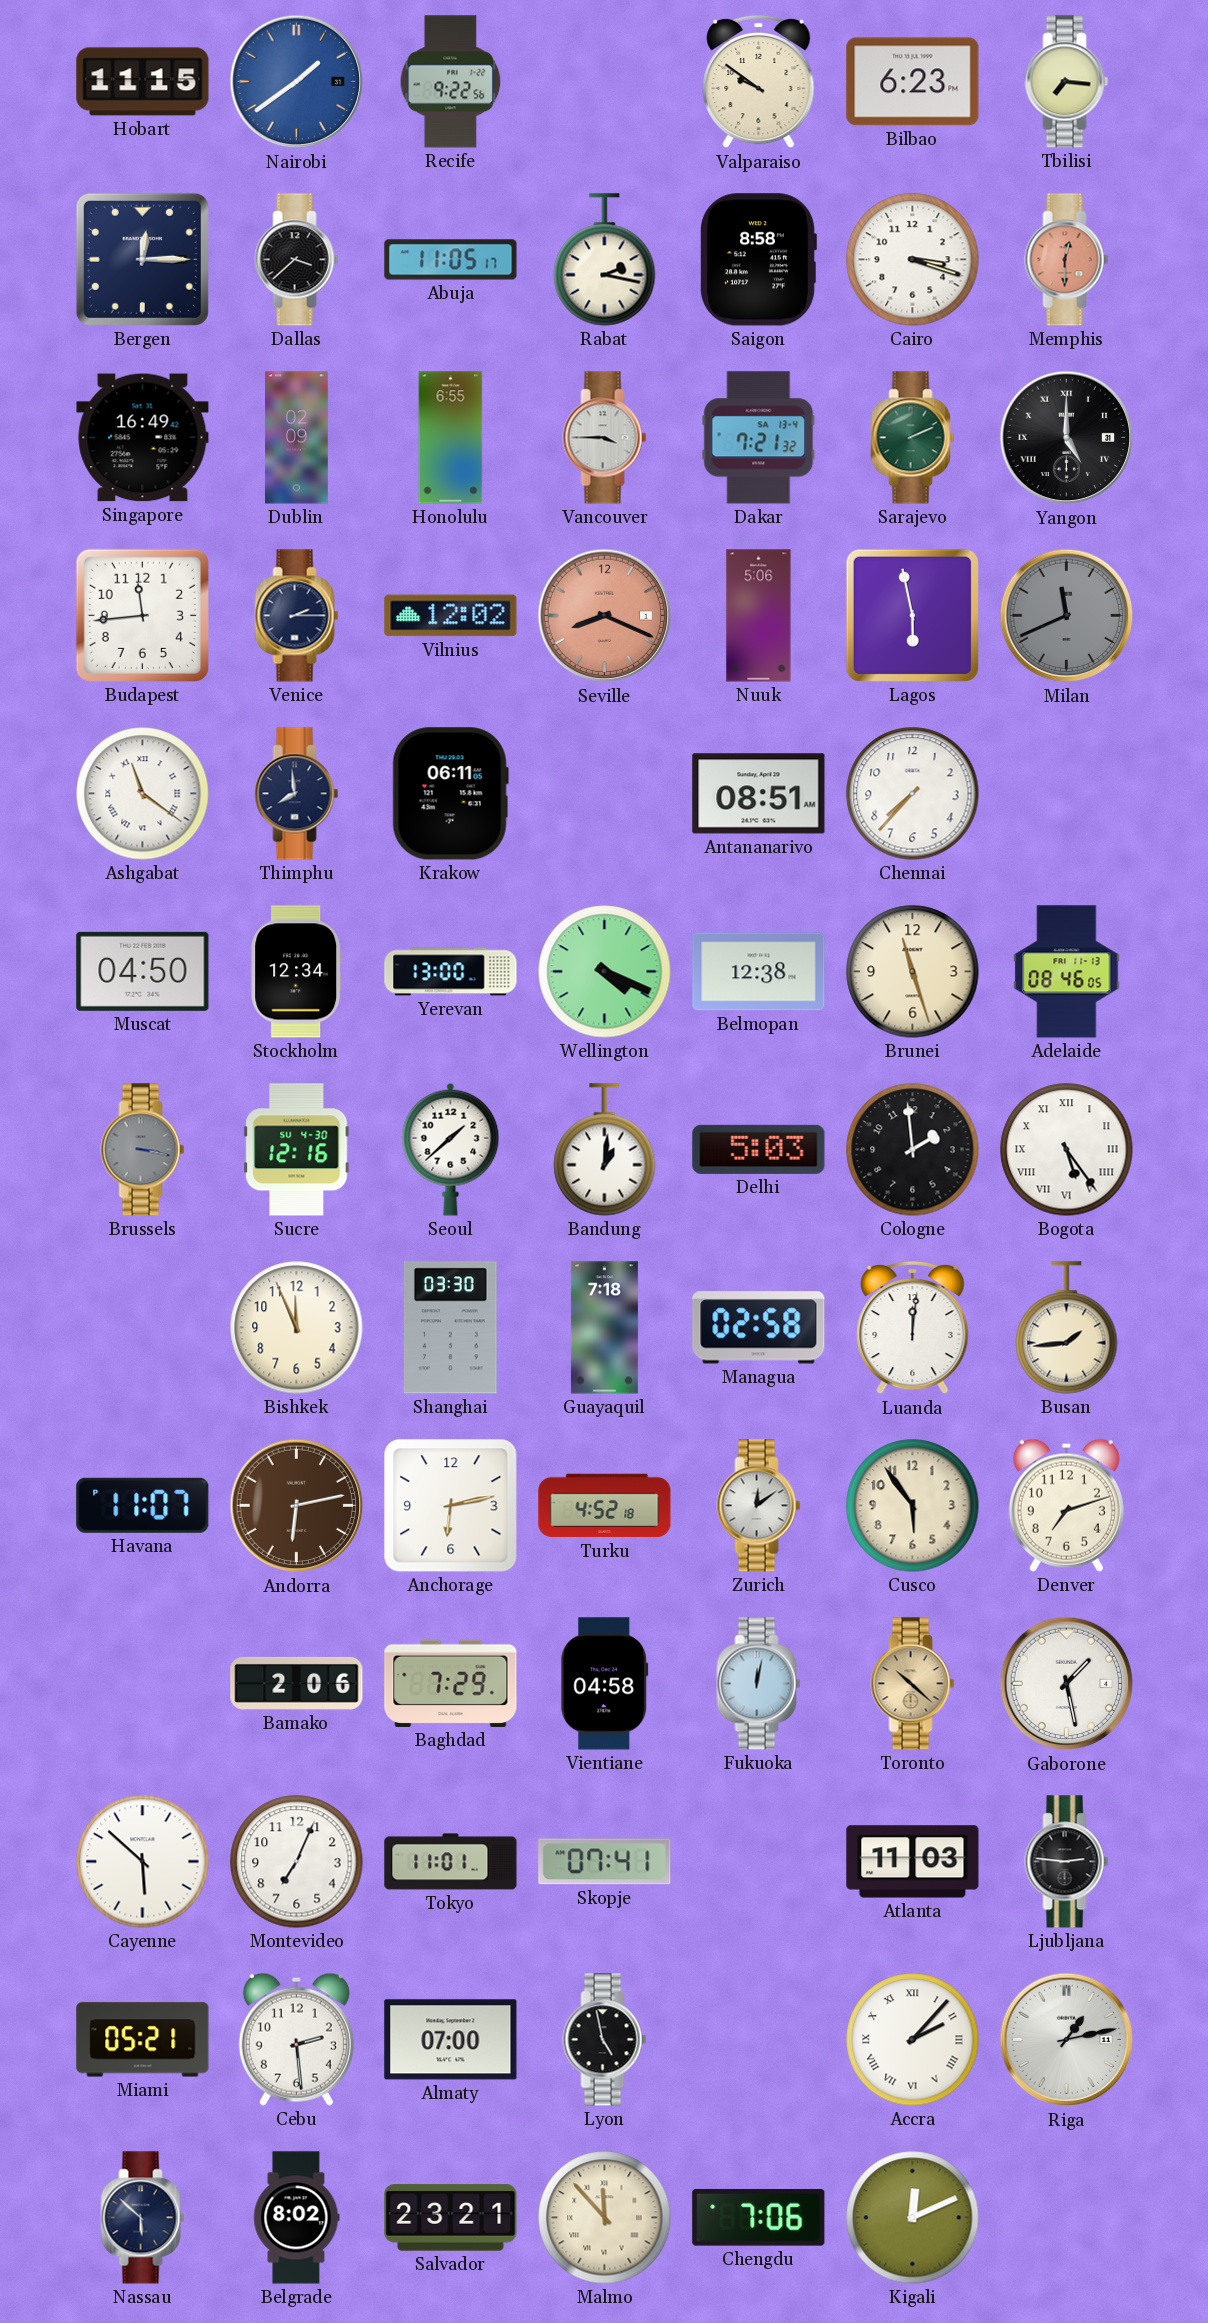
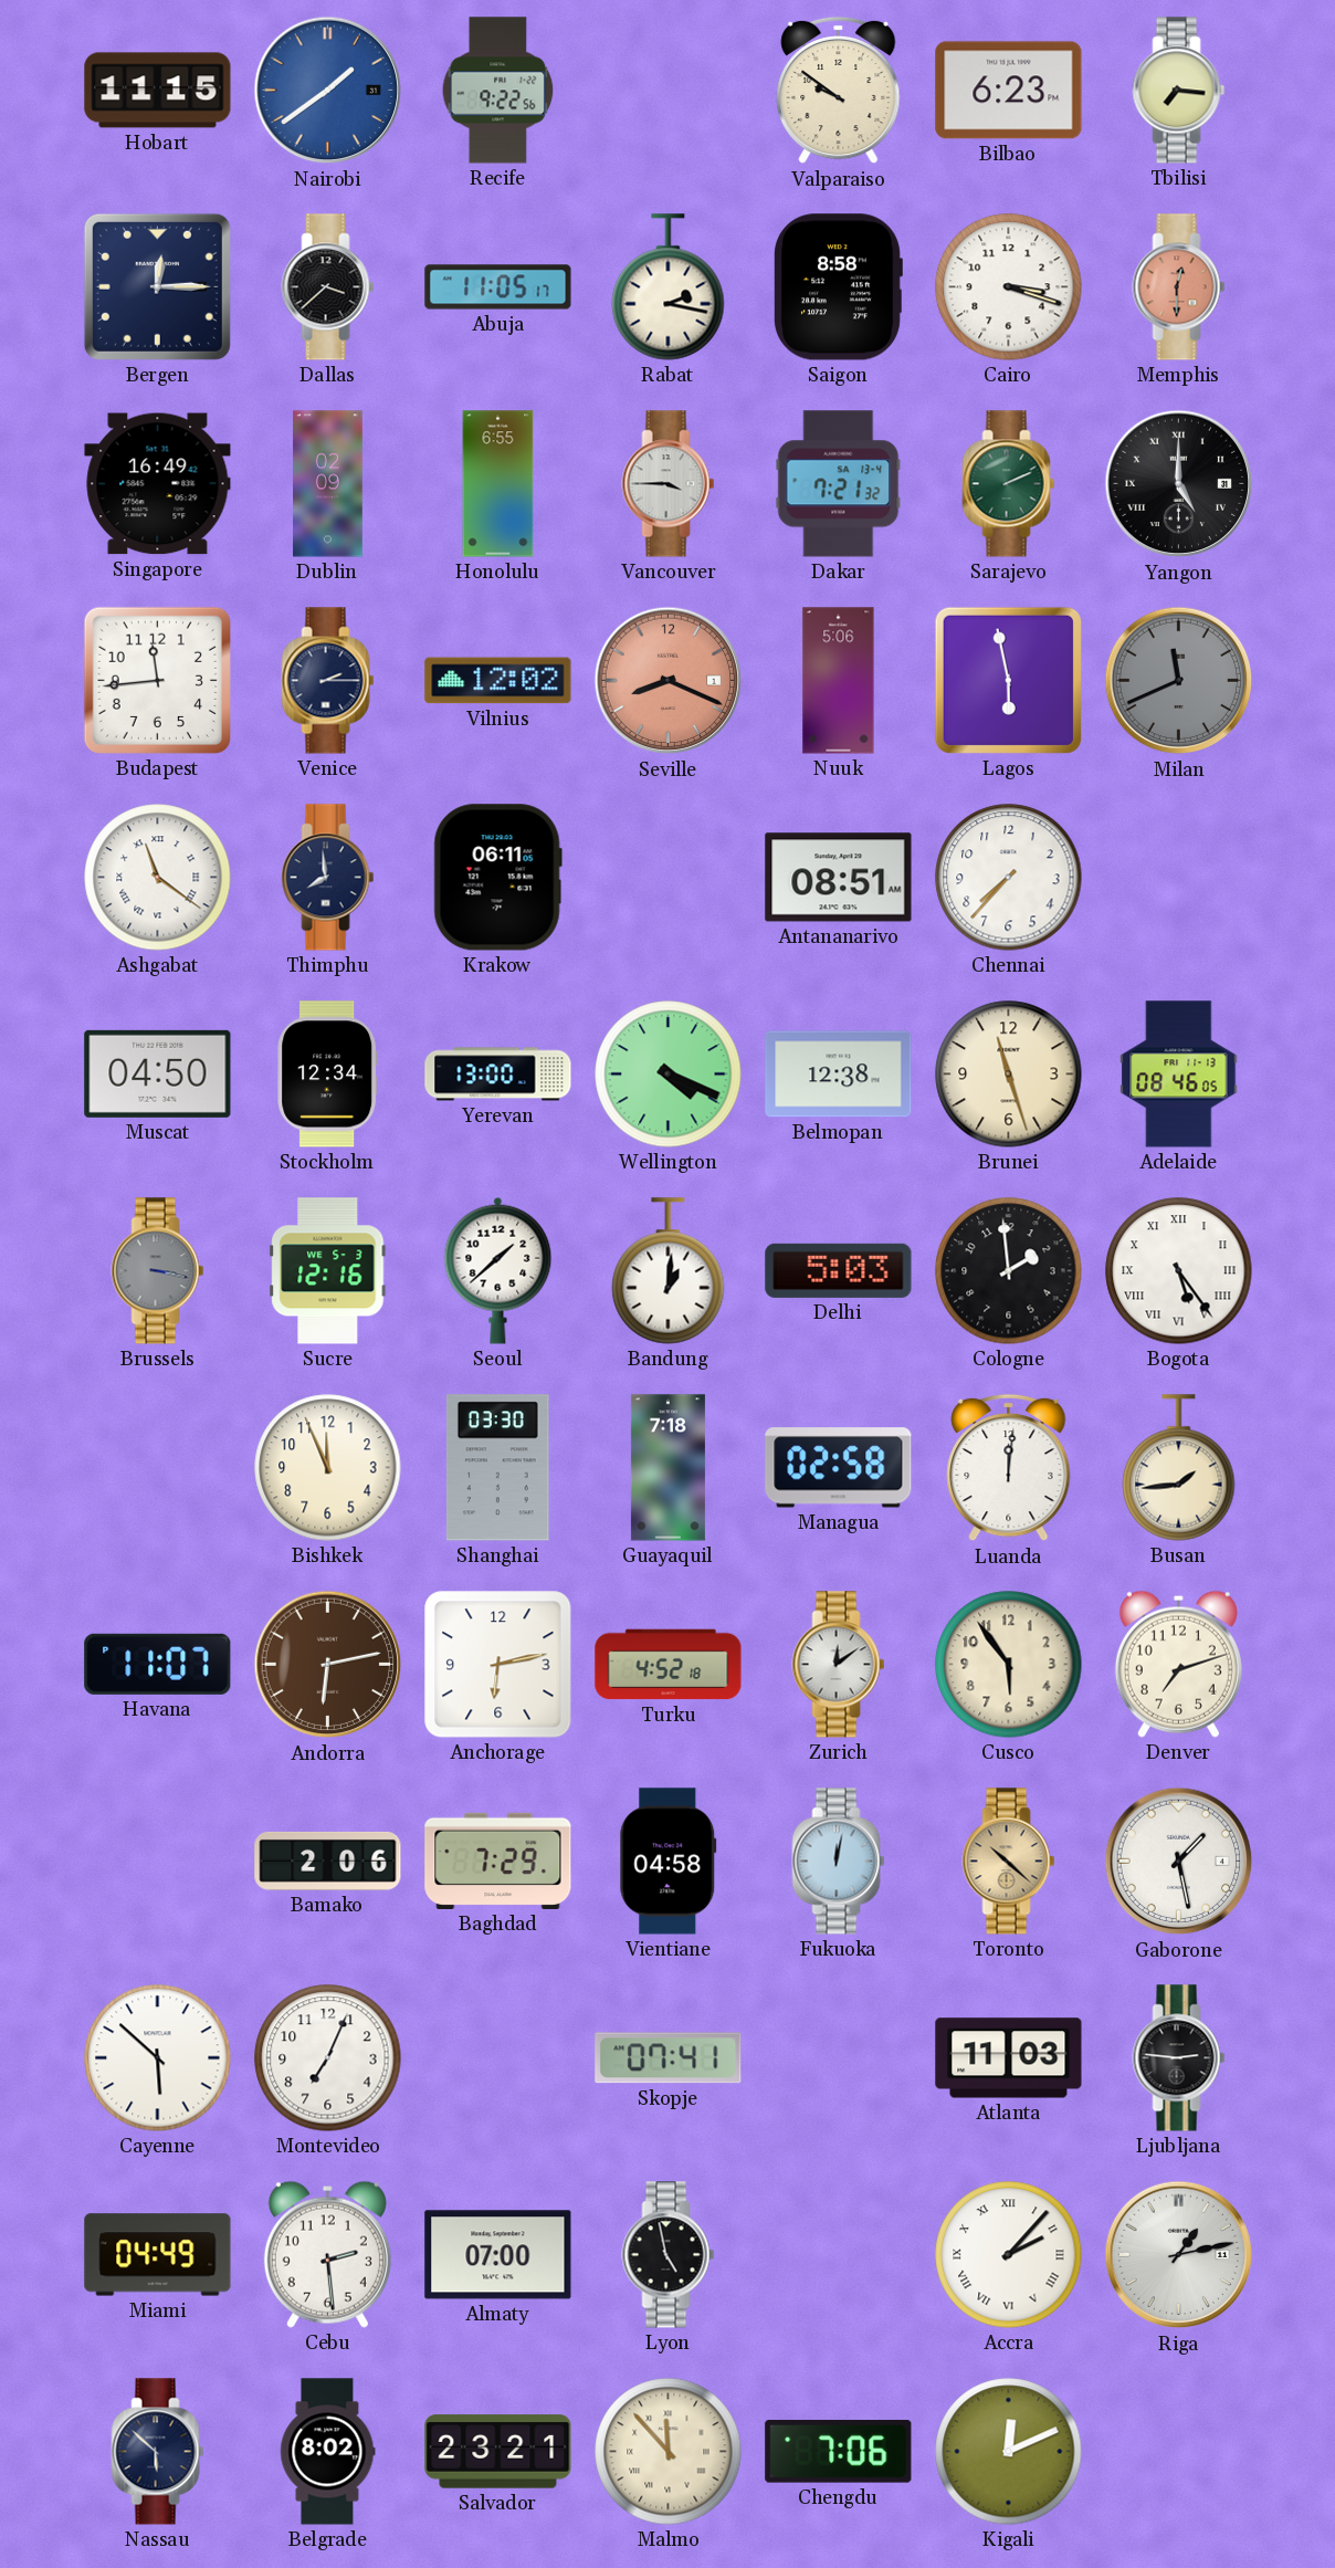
Sucre date: SU 4-30 -> WE 5-3 (328, 1271)
Tokyo: 11:01 -> none (451, 1862)
Miami: 05:21 -> 04:49 (158, 2255)
